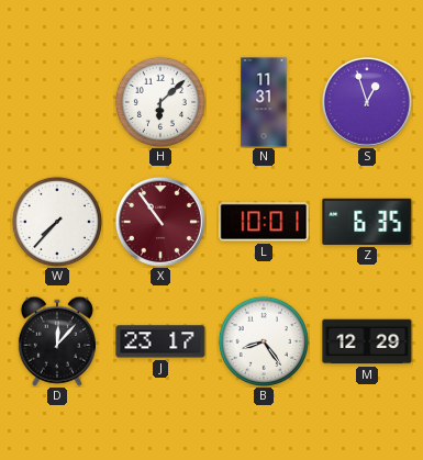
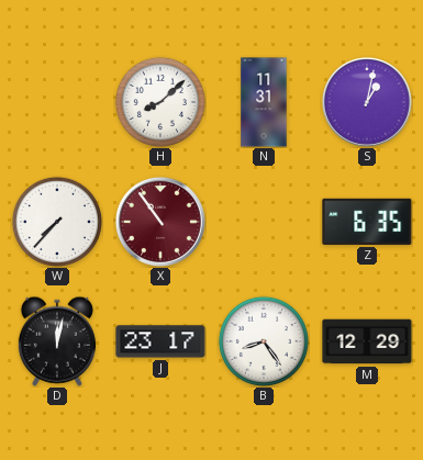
H: 6:08 -> 8:08 (160, 102)
S: 12:57 -> 1:02 (367, 102)
L: 10:01 -> none (264, 222)
D: 12:07 -> 12:02 (57, 341)
